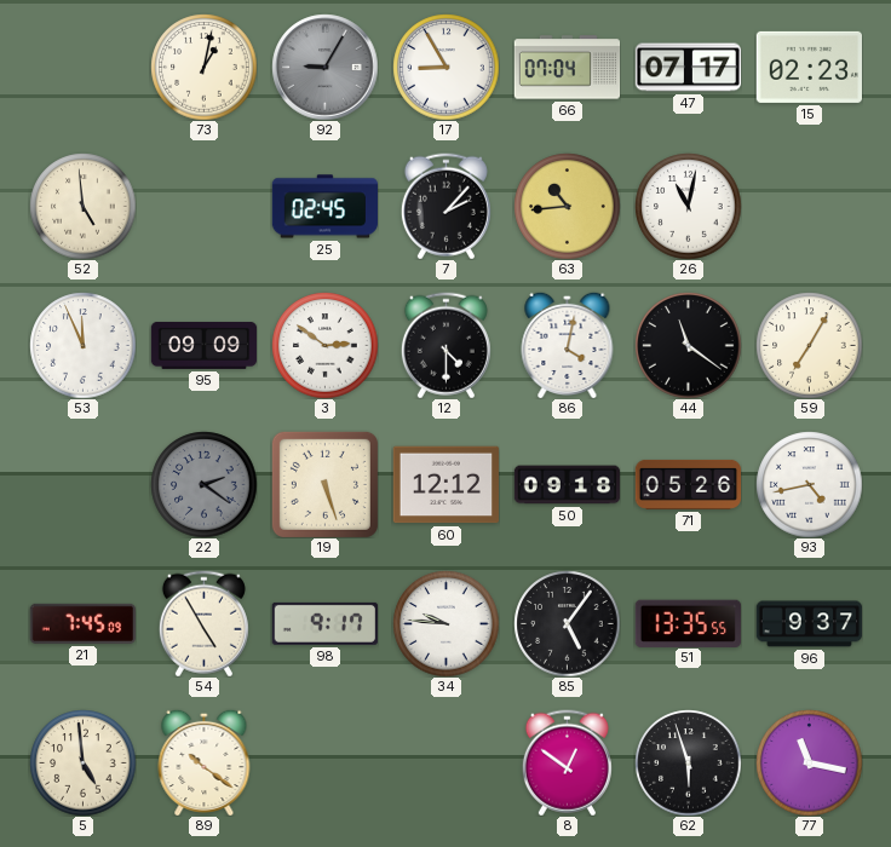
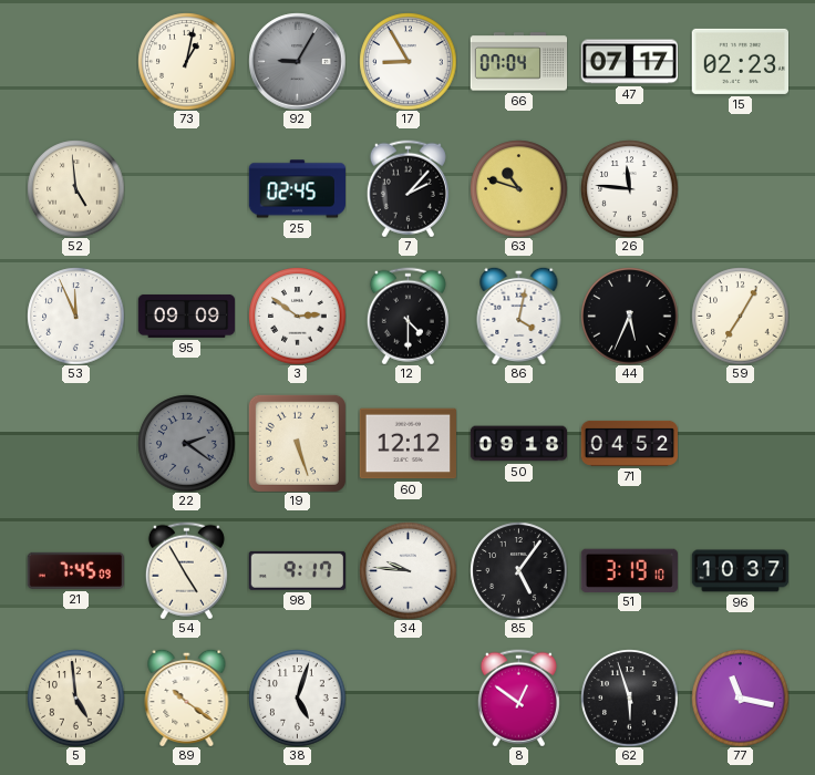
63: 10:44 -> 10:48 (518, 188)
26: 11:02 -> 11:46 (629, 188)
44: 11:21 -> 5:34 (629, 316)
71: 05:26 -> 04:52 (629, 443)
93: 4:43 -> none (809, 484)
51: 13:35 -> 3:19 (629, 570)
96: 9:37 -> 10:37 (740, 571)
38: none -> 5:03 (297, 697)
